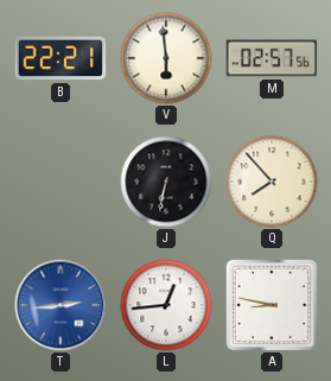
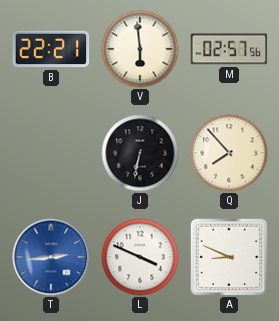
L: 12:44 -> 3:49 (140, 257)
A: 8:47 -> 8:49 (229, 257)
